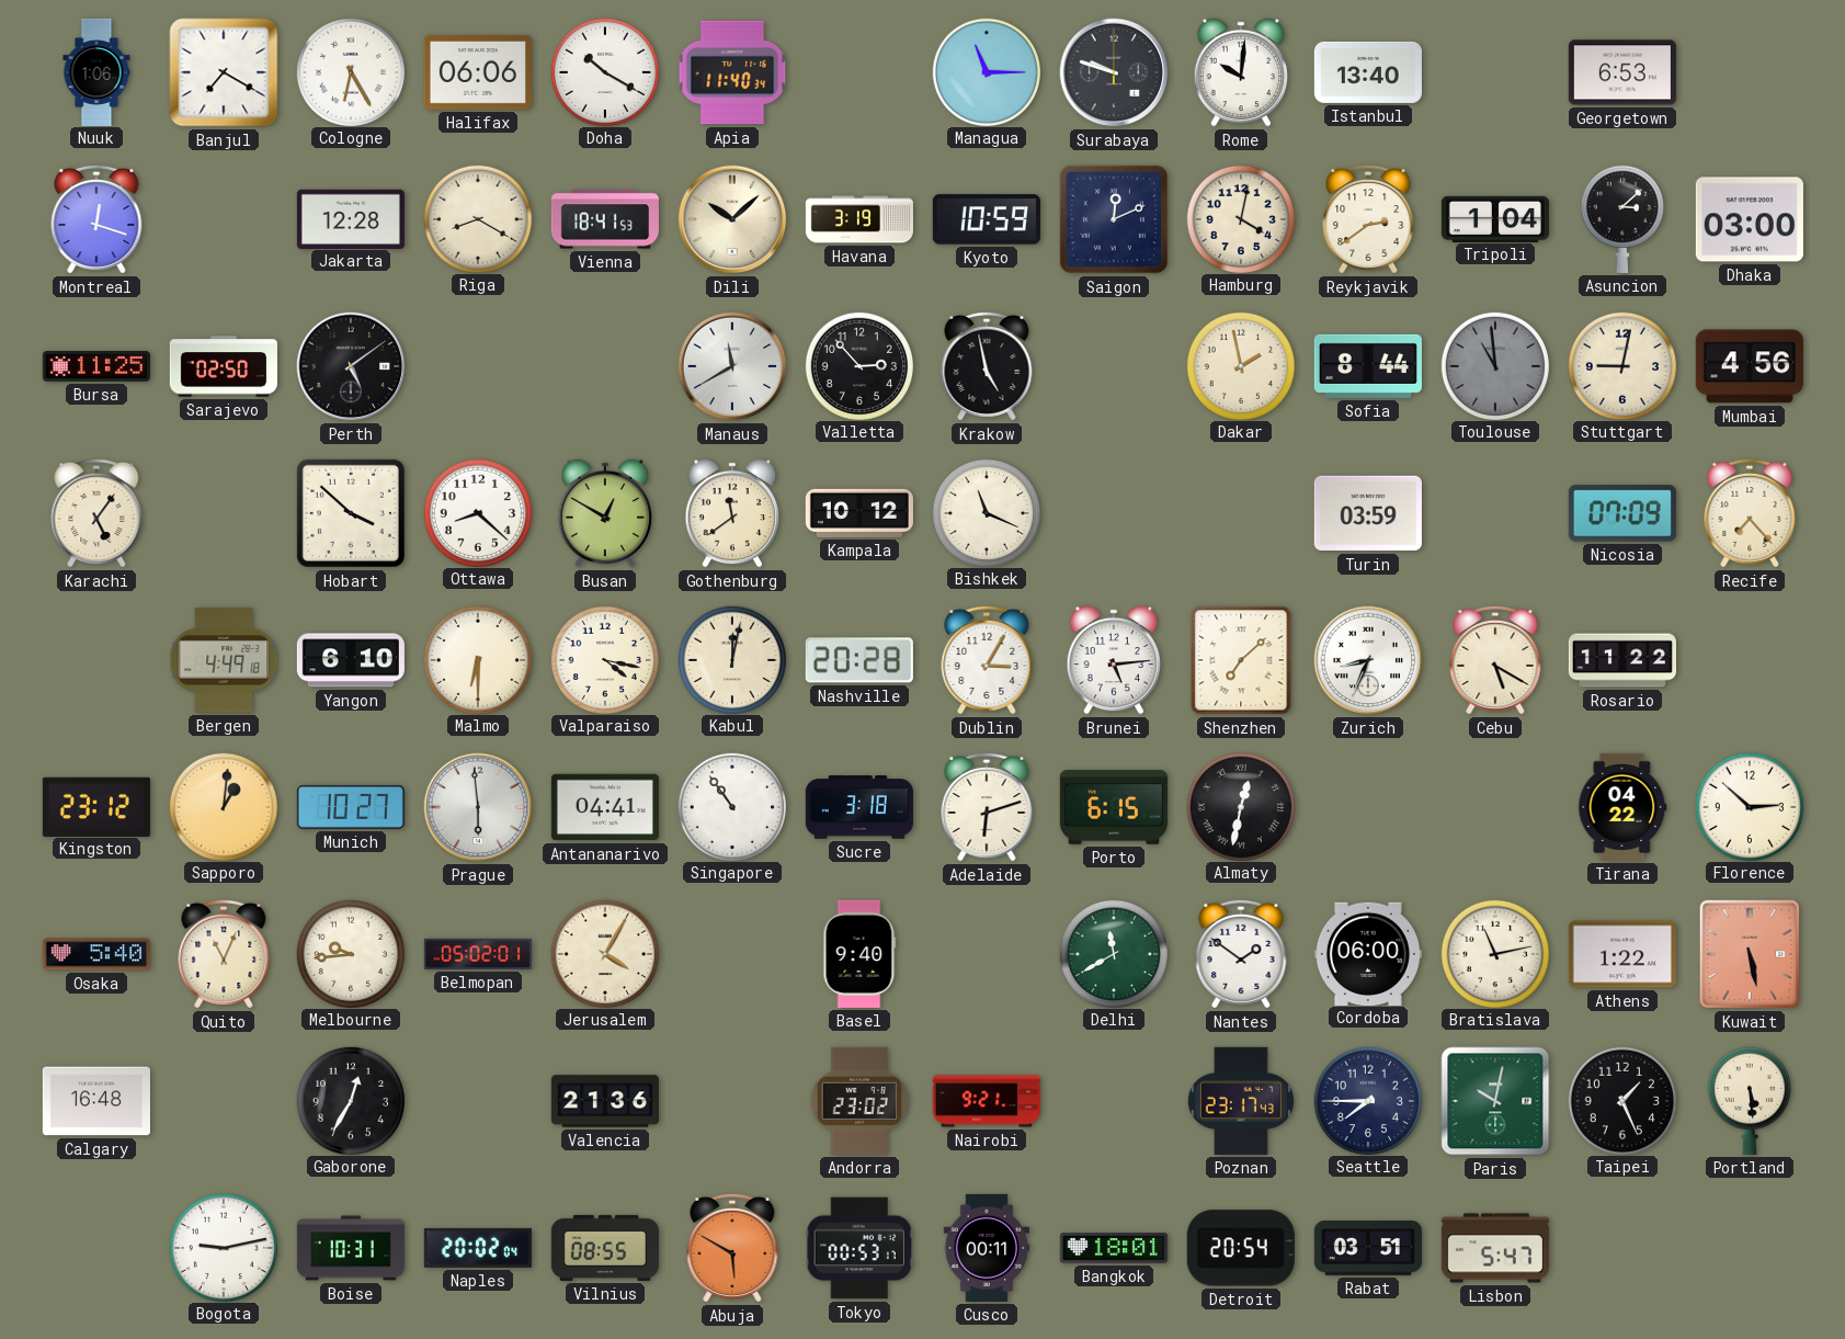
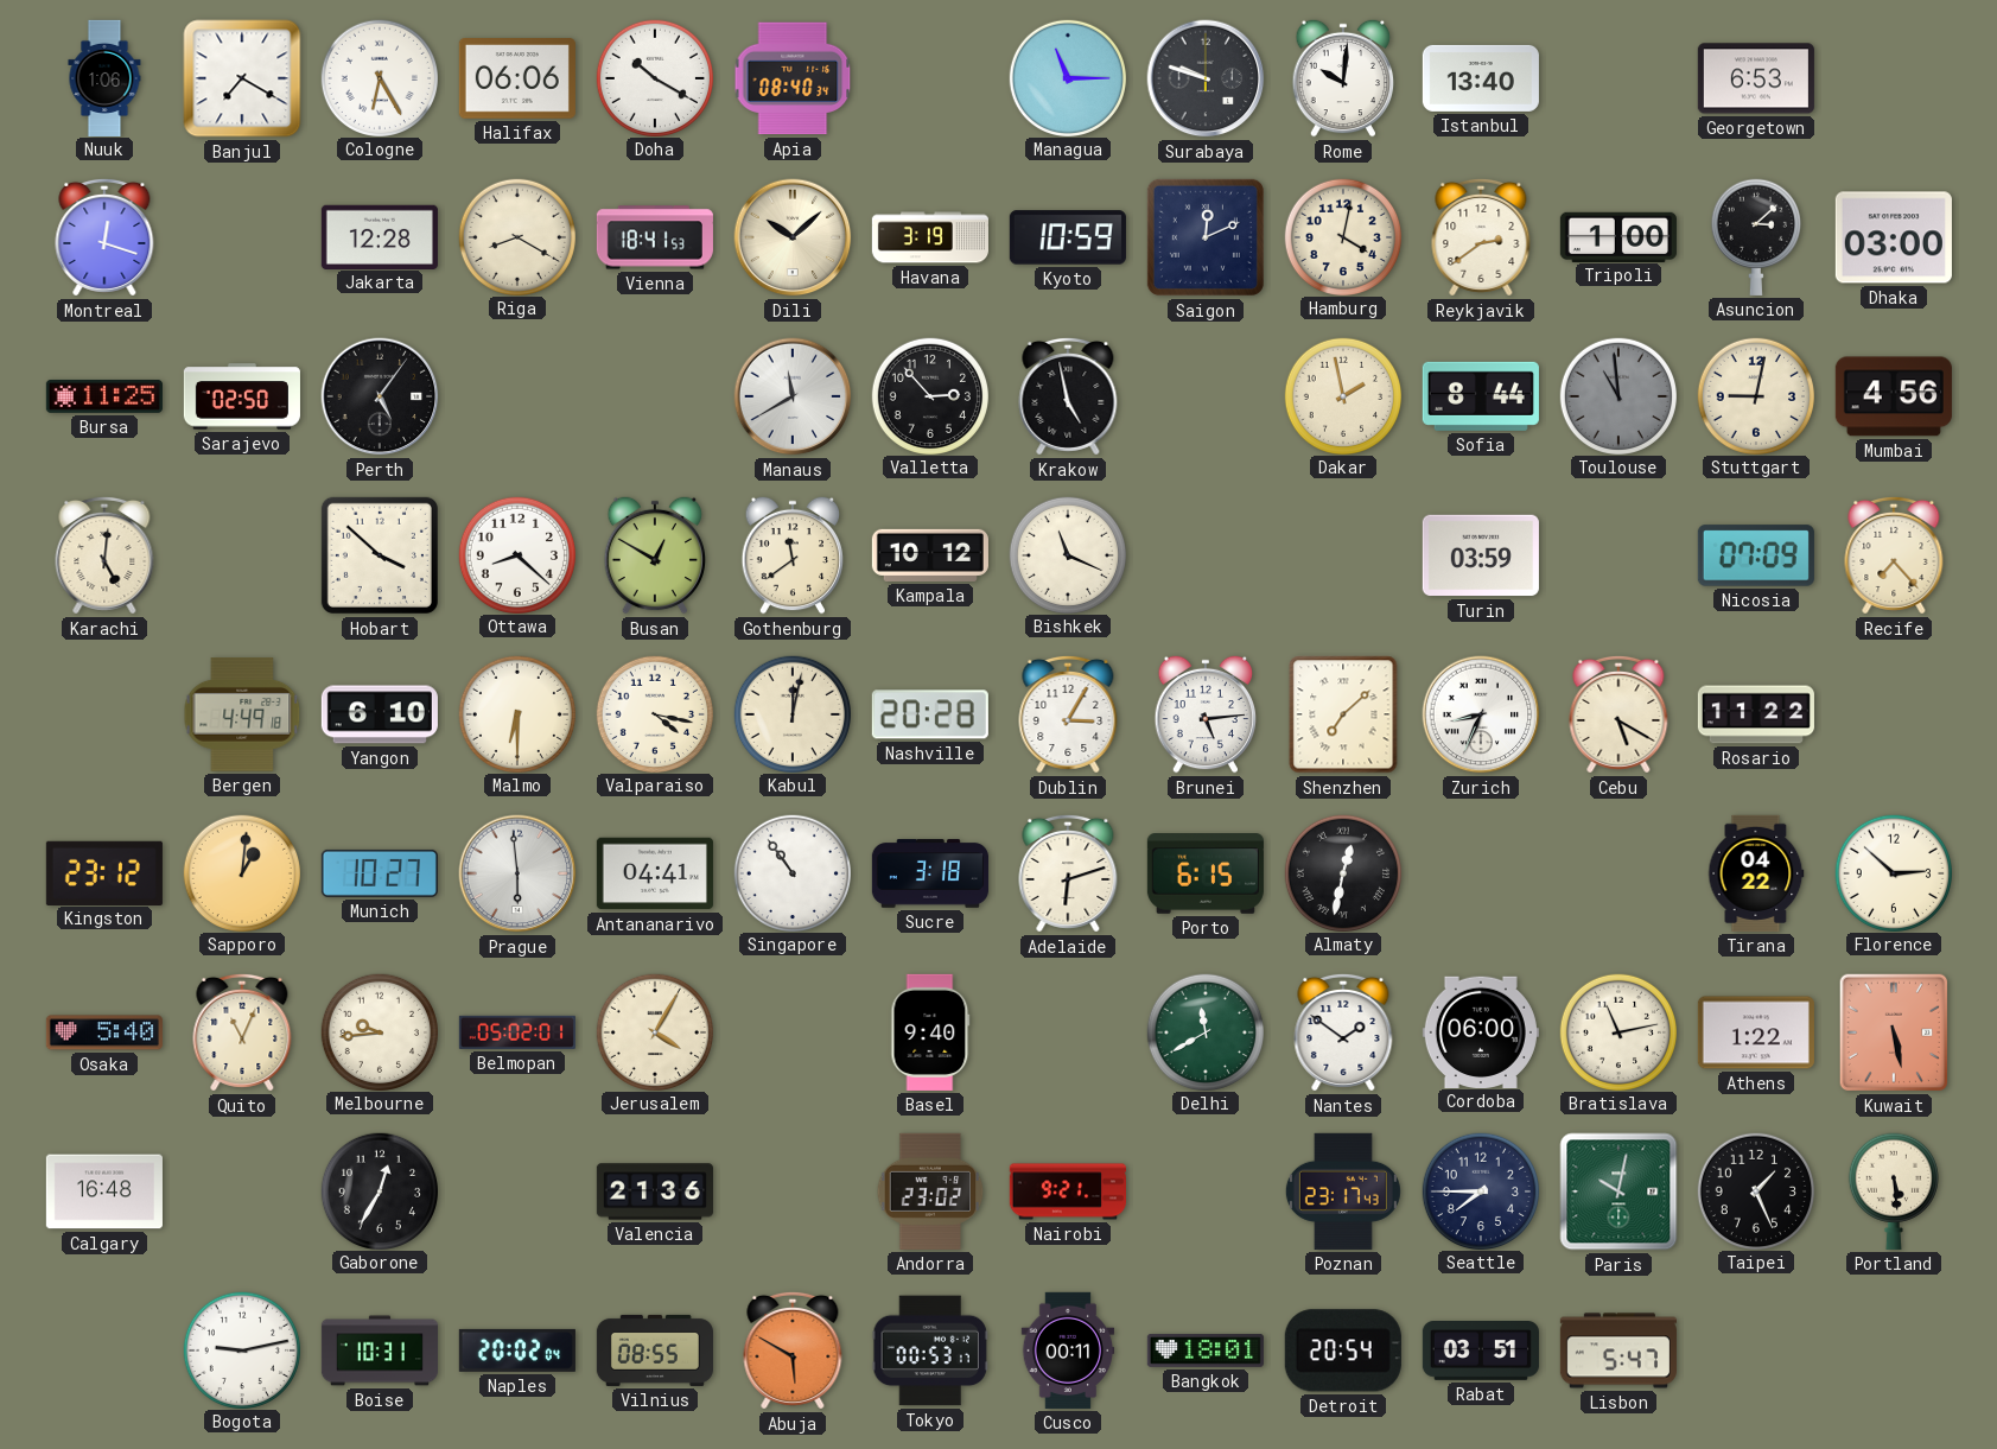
Apia: 11:40 -> 08:40 (793, 78)
Tripoli: 1:04 -> 1:00 (1618, 236)
Perth: 5:09 -> 5:06 (380, 396)
Karachi: 5:06 -> 5:01 (104, 555)
